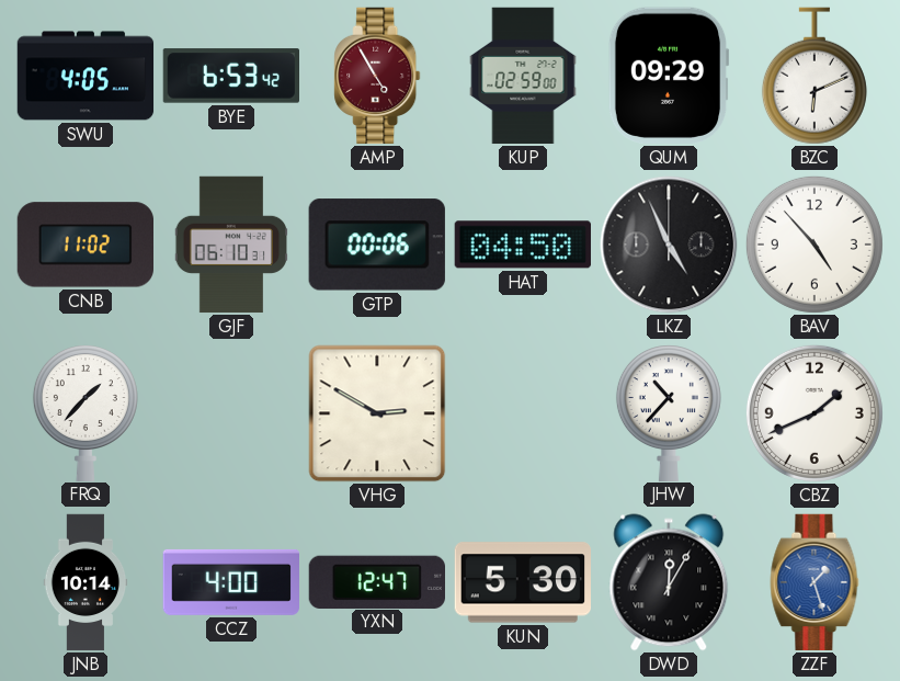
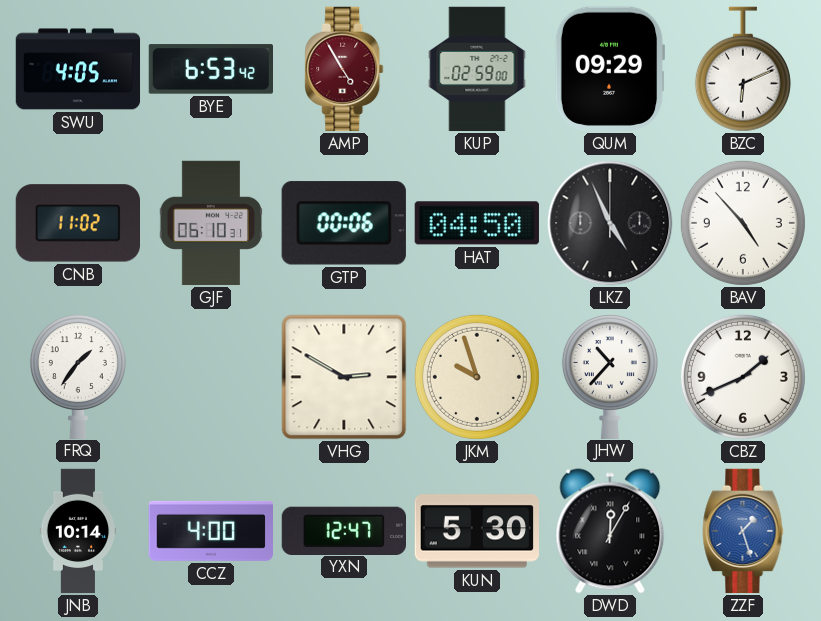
FRQ: 1:37 -> 1:36 (78, 377)
JKM: none -> 9:57 (477, 377)
